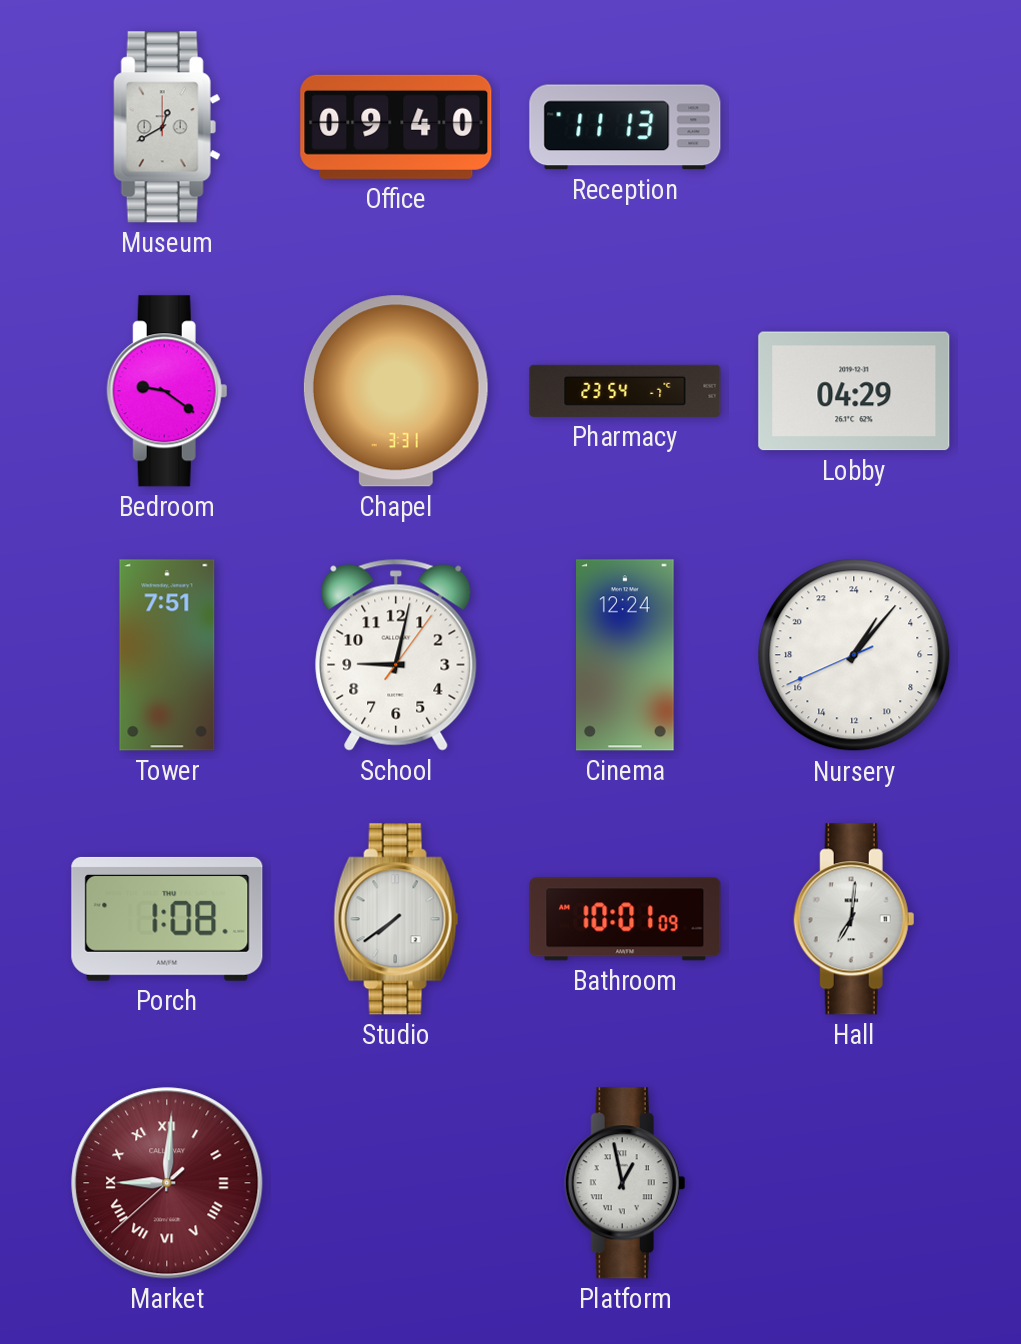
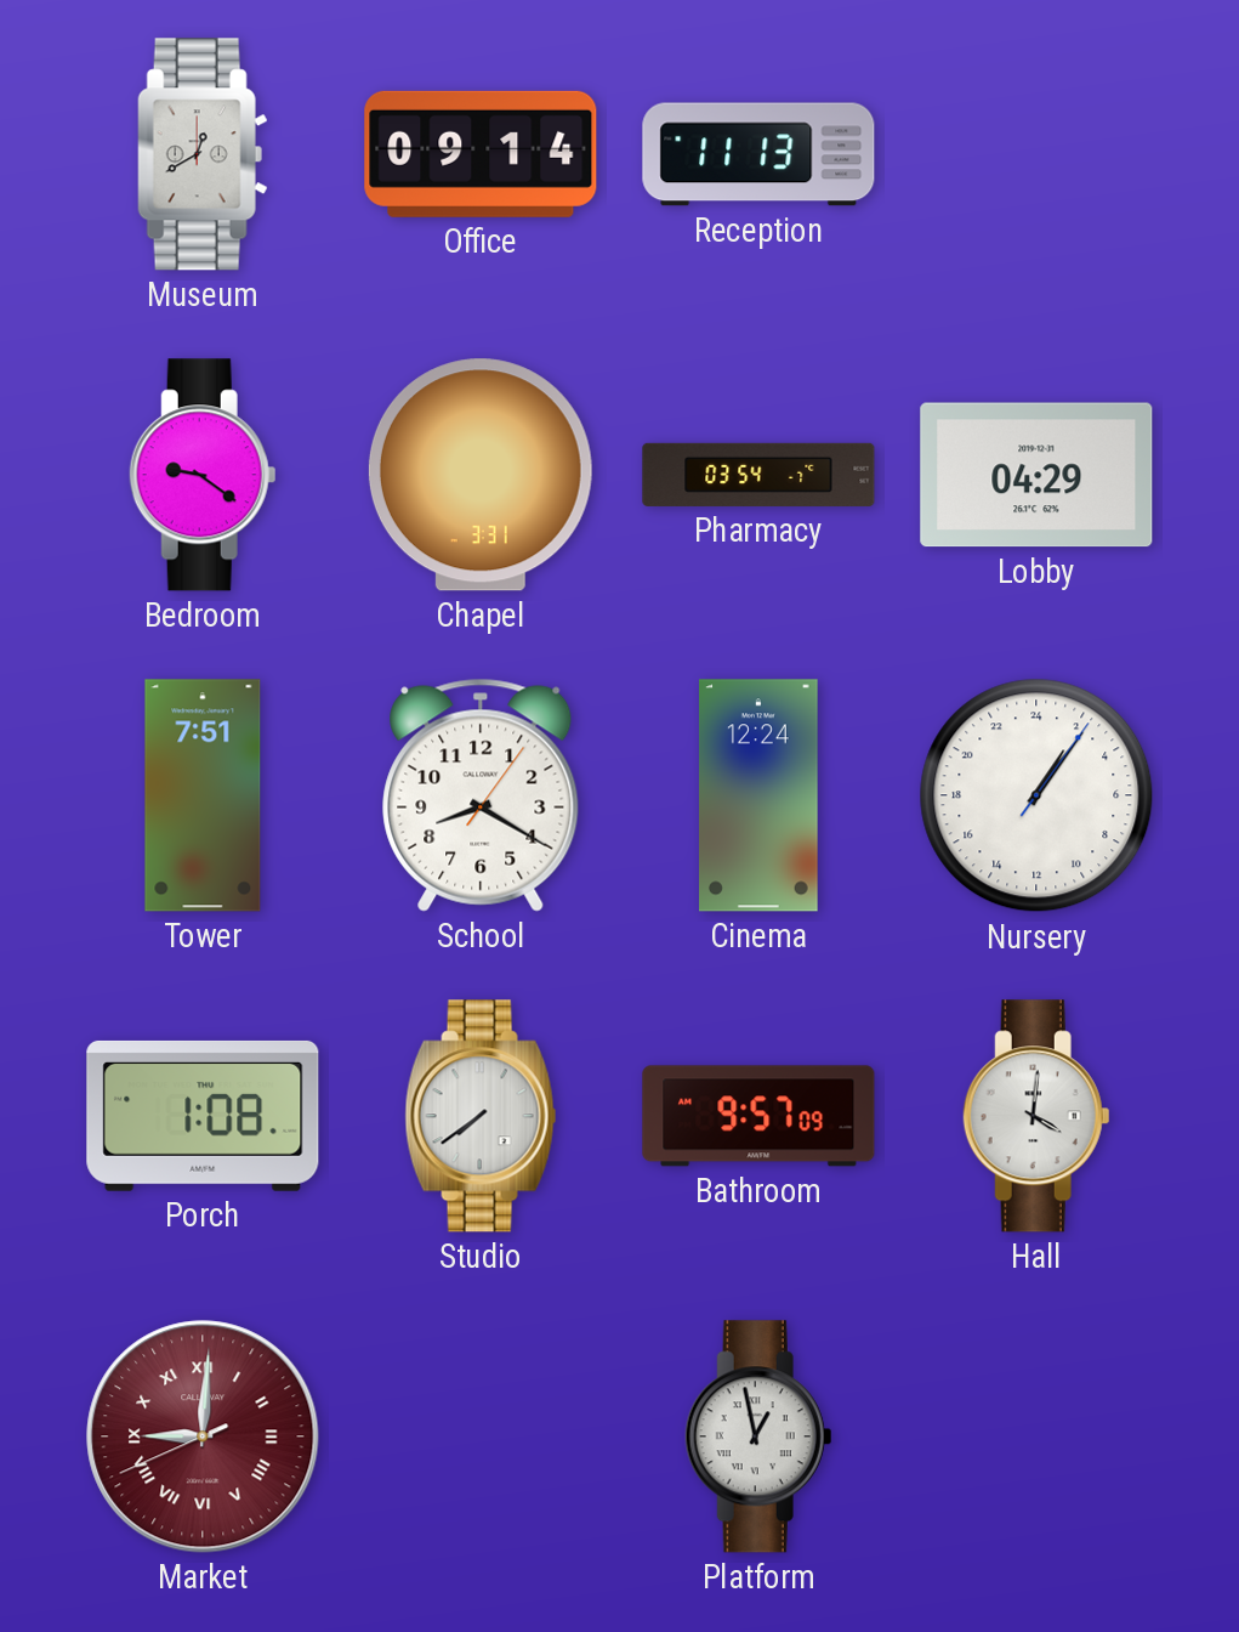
Office: 09:40 -> 09:14 (481, 154)
Pharmacy: 23:54 -> 03:54 (758, 475)
School: 9:02 -> 8:20 (481, 795)
Nursery: 2:06:41 -> 2:06:06 (1036, 795)
Bathroom: 10:01 -> 9:57 (758, 1116)
Hall: 7:01 -> 4:01 (1036, 1116)
Market: 9:00:38 -> 9:00:41 (203, 1436)
